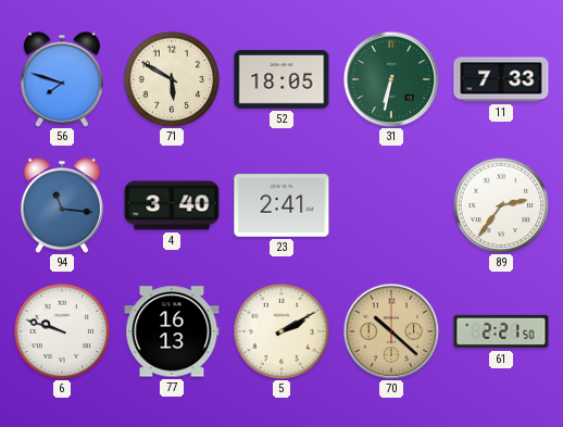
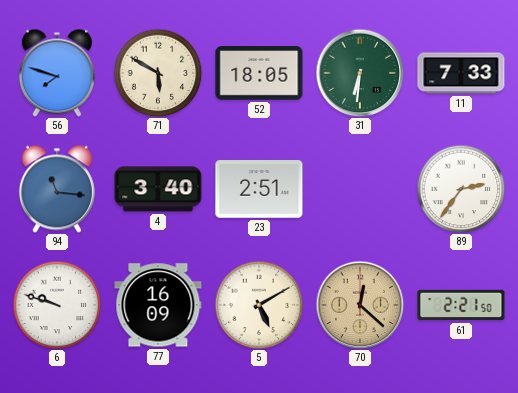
31: 6:32 -> 6:31 (360, 73)
23: 2:41 -> 2:51 (259, 189)
77: 16:13 -> 16:09 (158, 305)
5: 2:10 -> 5:10 (259, 305)
70: 10:22 -> 12:22 (360, 305)
